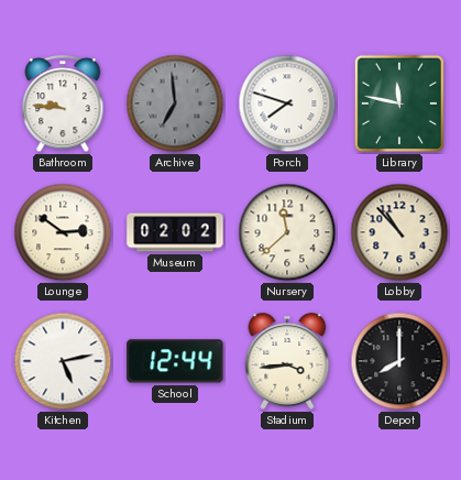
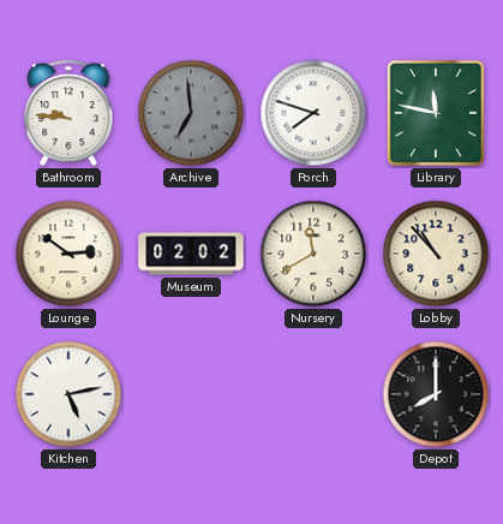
Nursery: 11:38 -> 11:40 (313, 254)
School: 12:44 -> none (175, 361)
Stadium: 3:44 -> none (287, 361)
